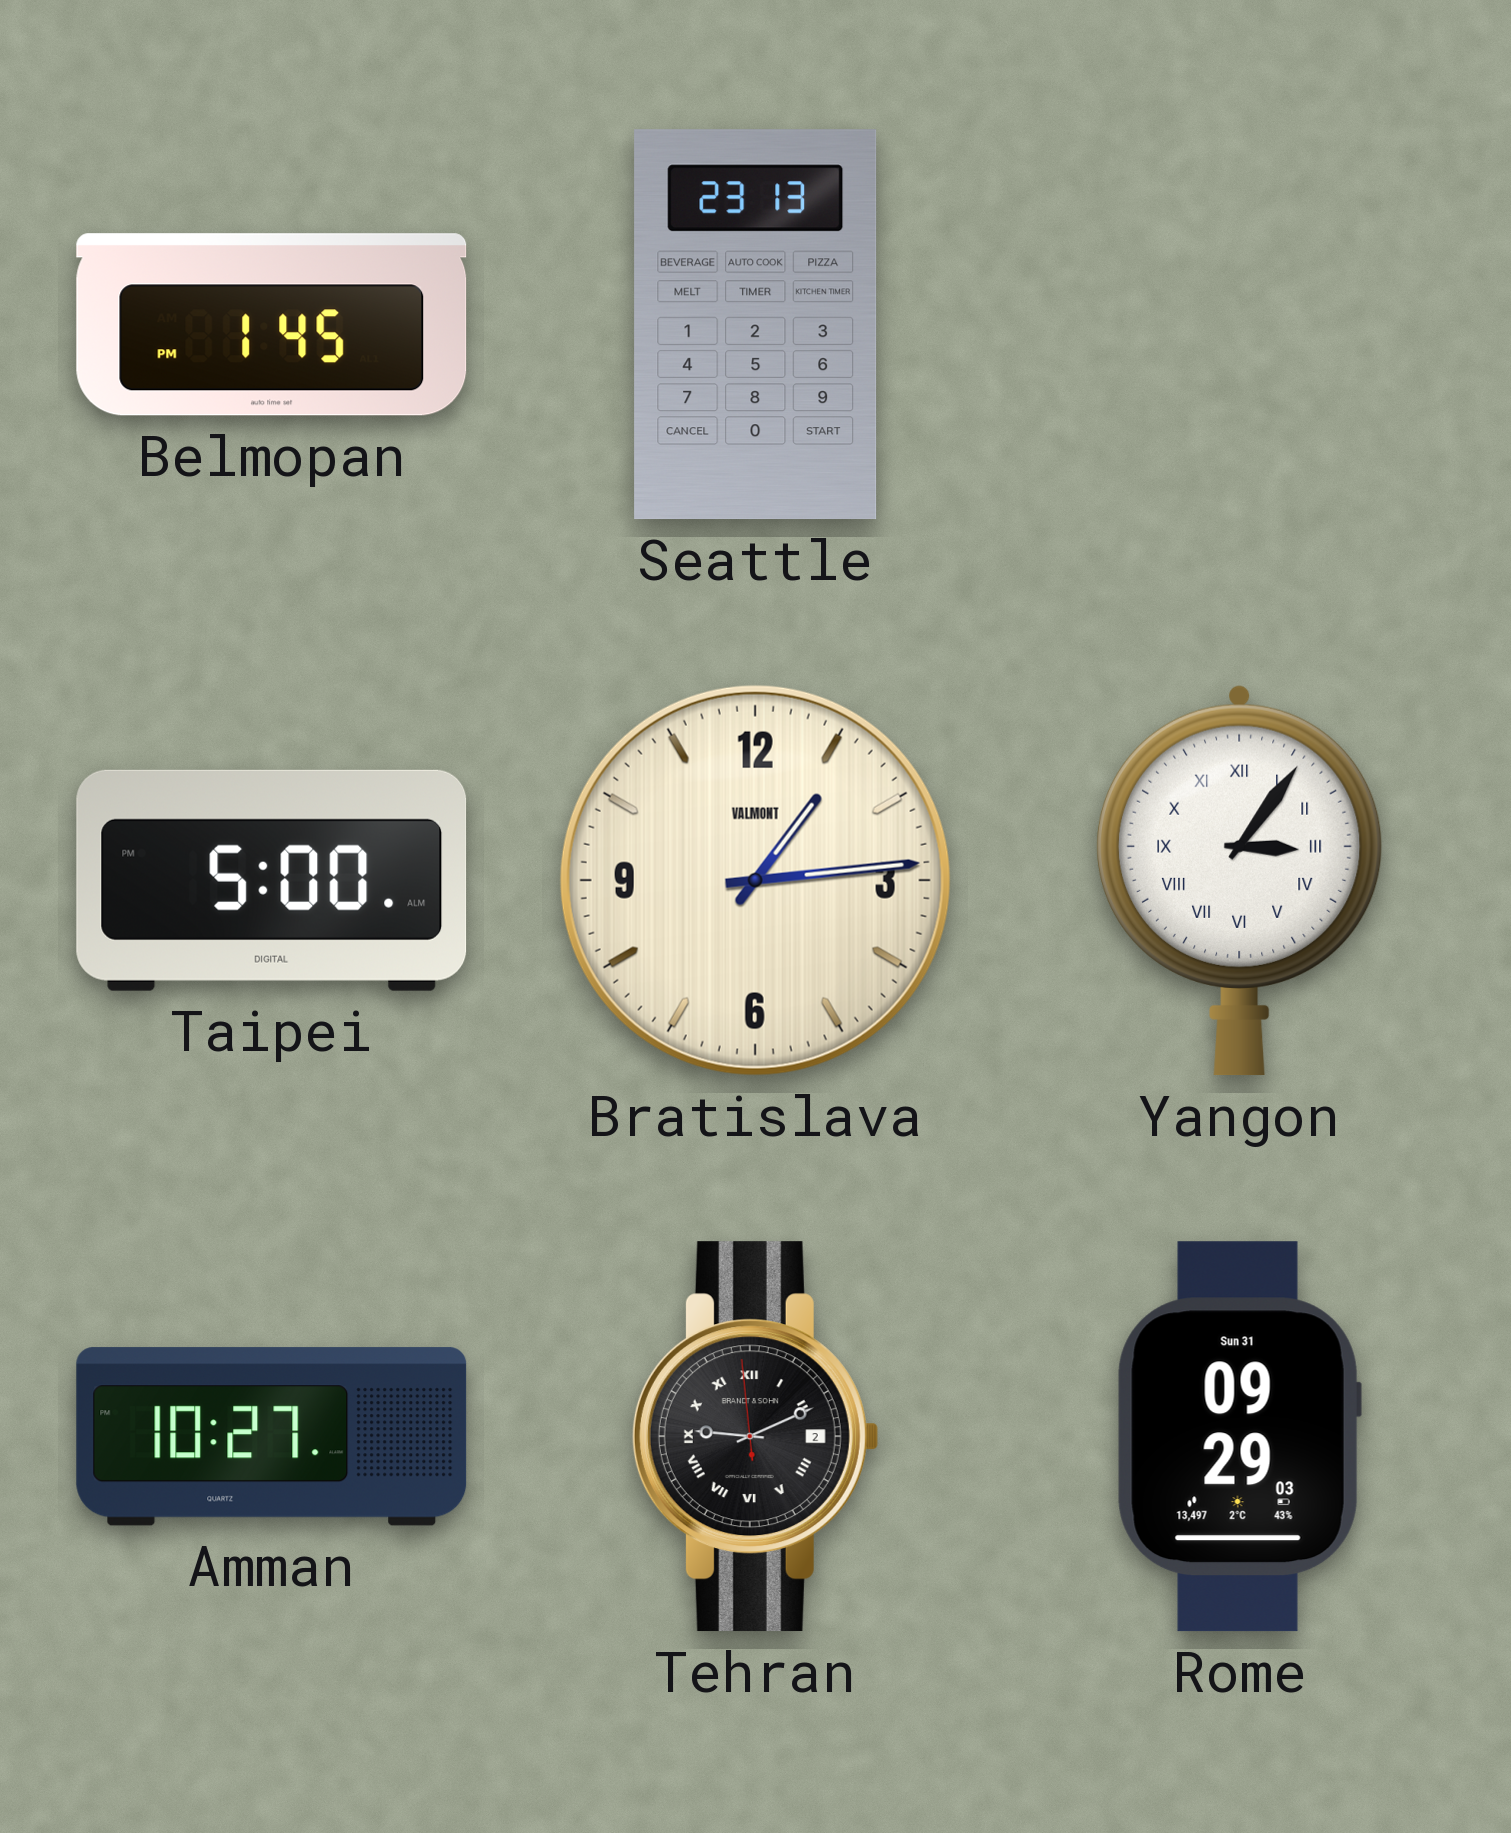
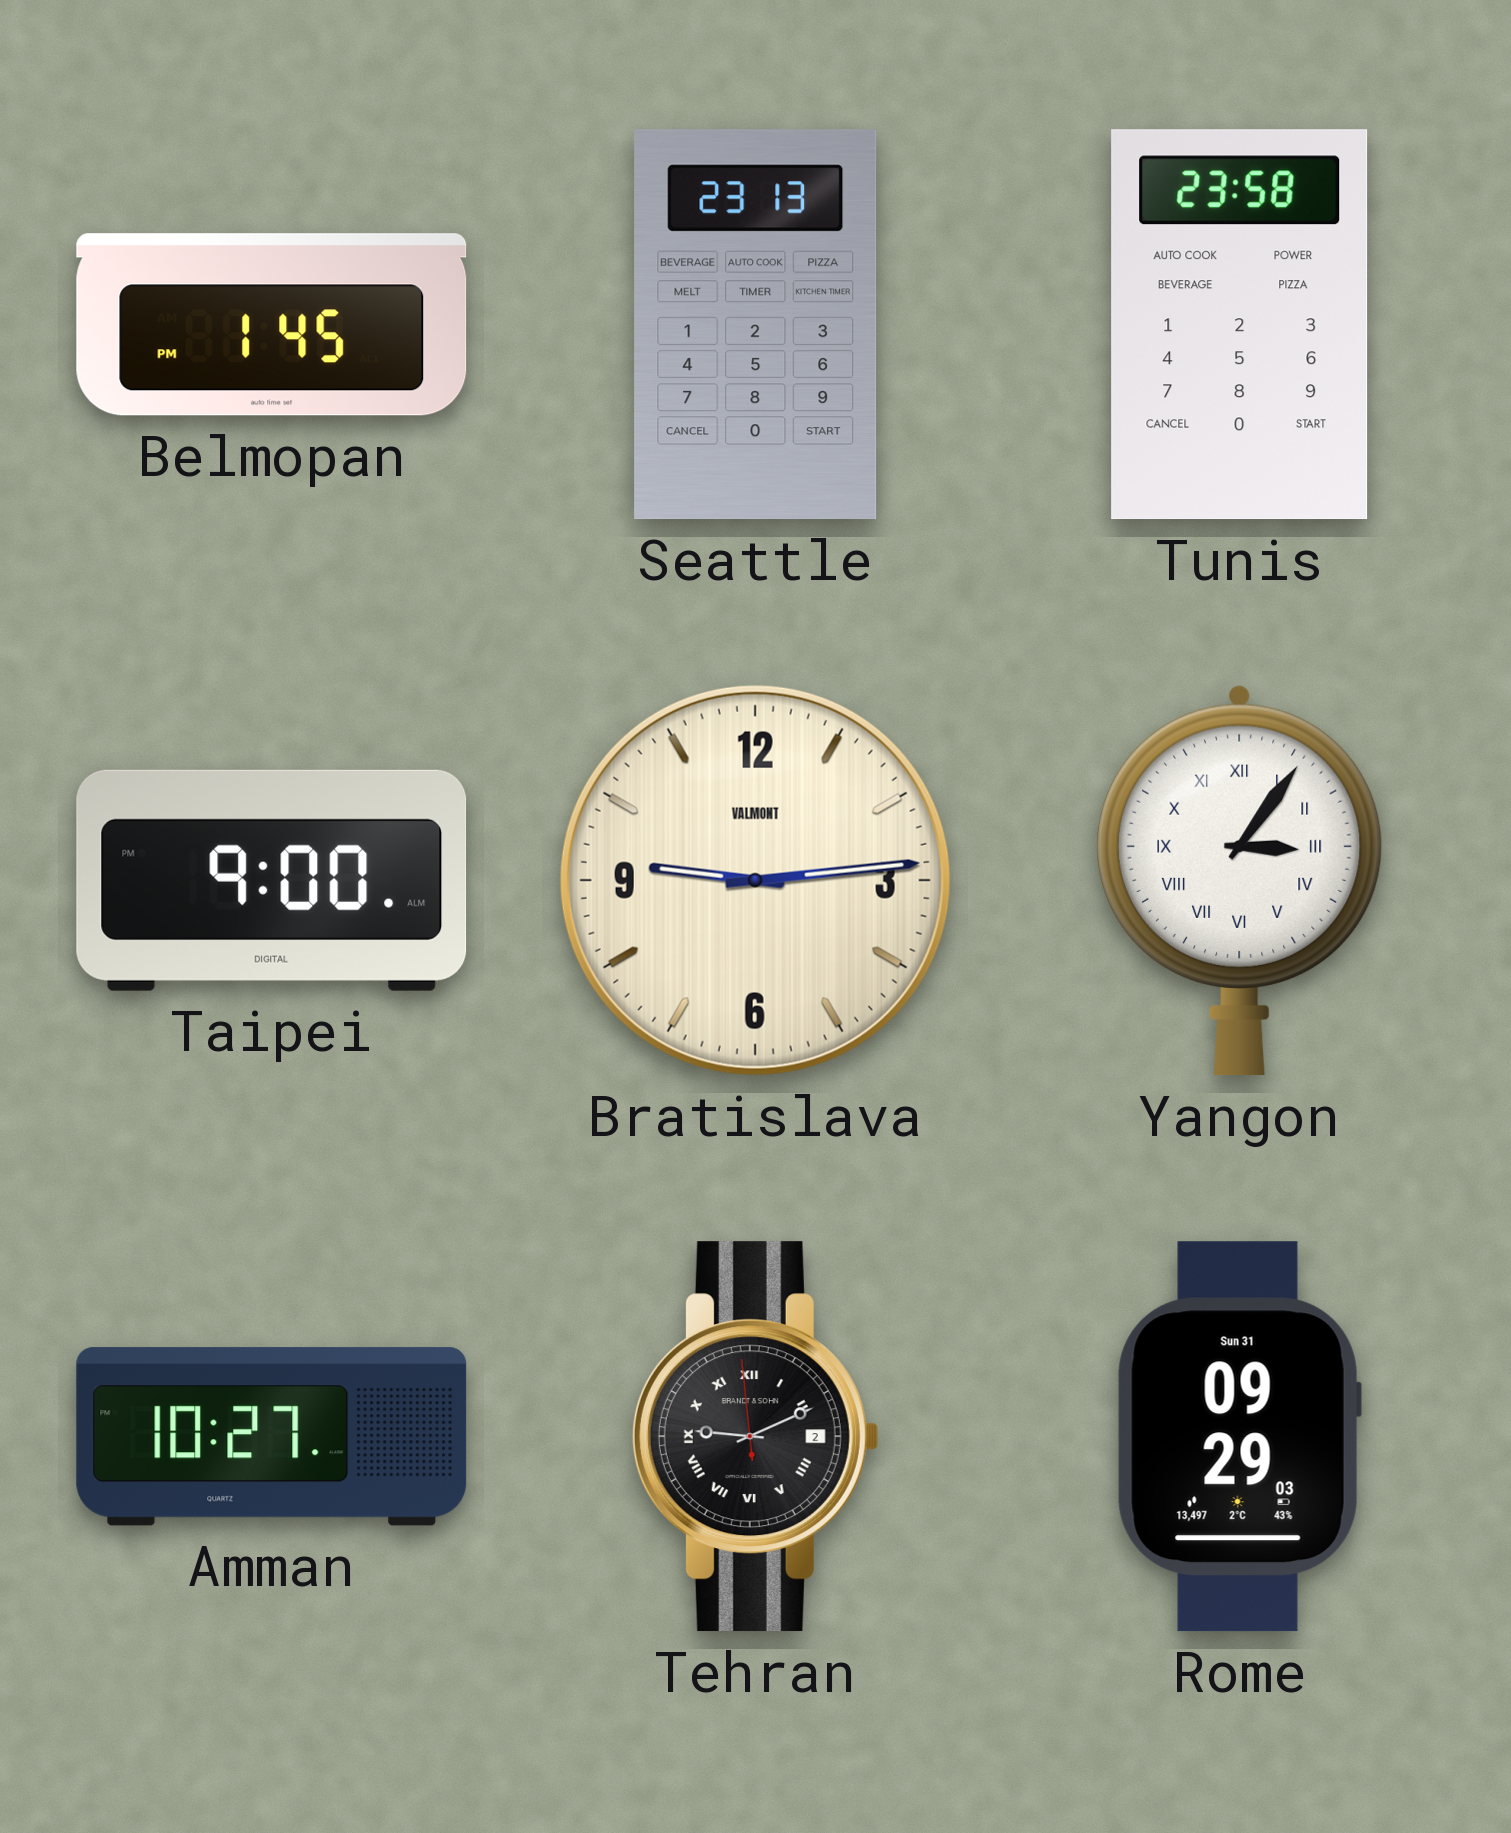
Tunis: none -> 23:58 (1240, 325)
Taipei: 5:00 -> 9:00 (272, 880)
Bratislava: 1:14 -> 9:14 (755, 880)
